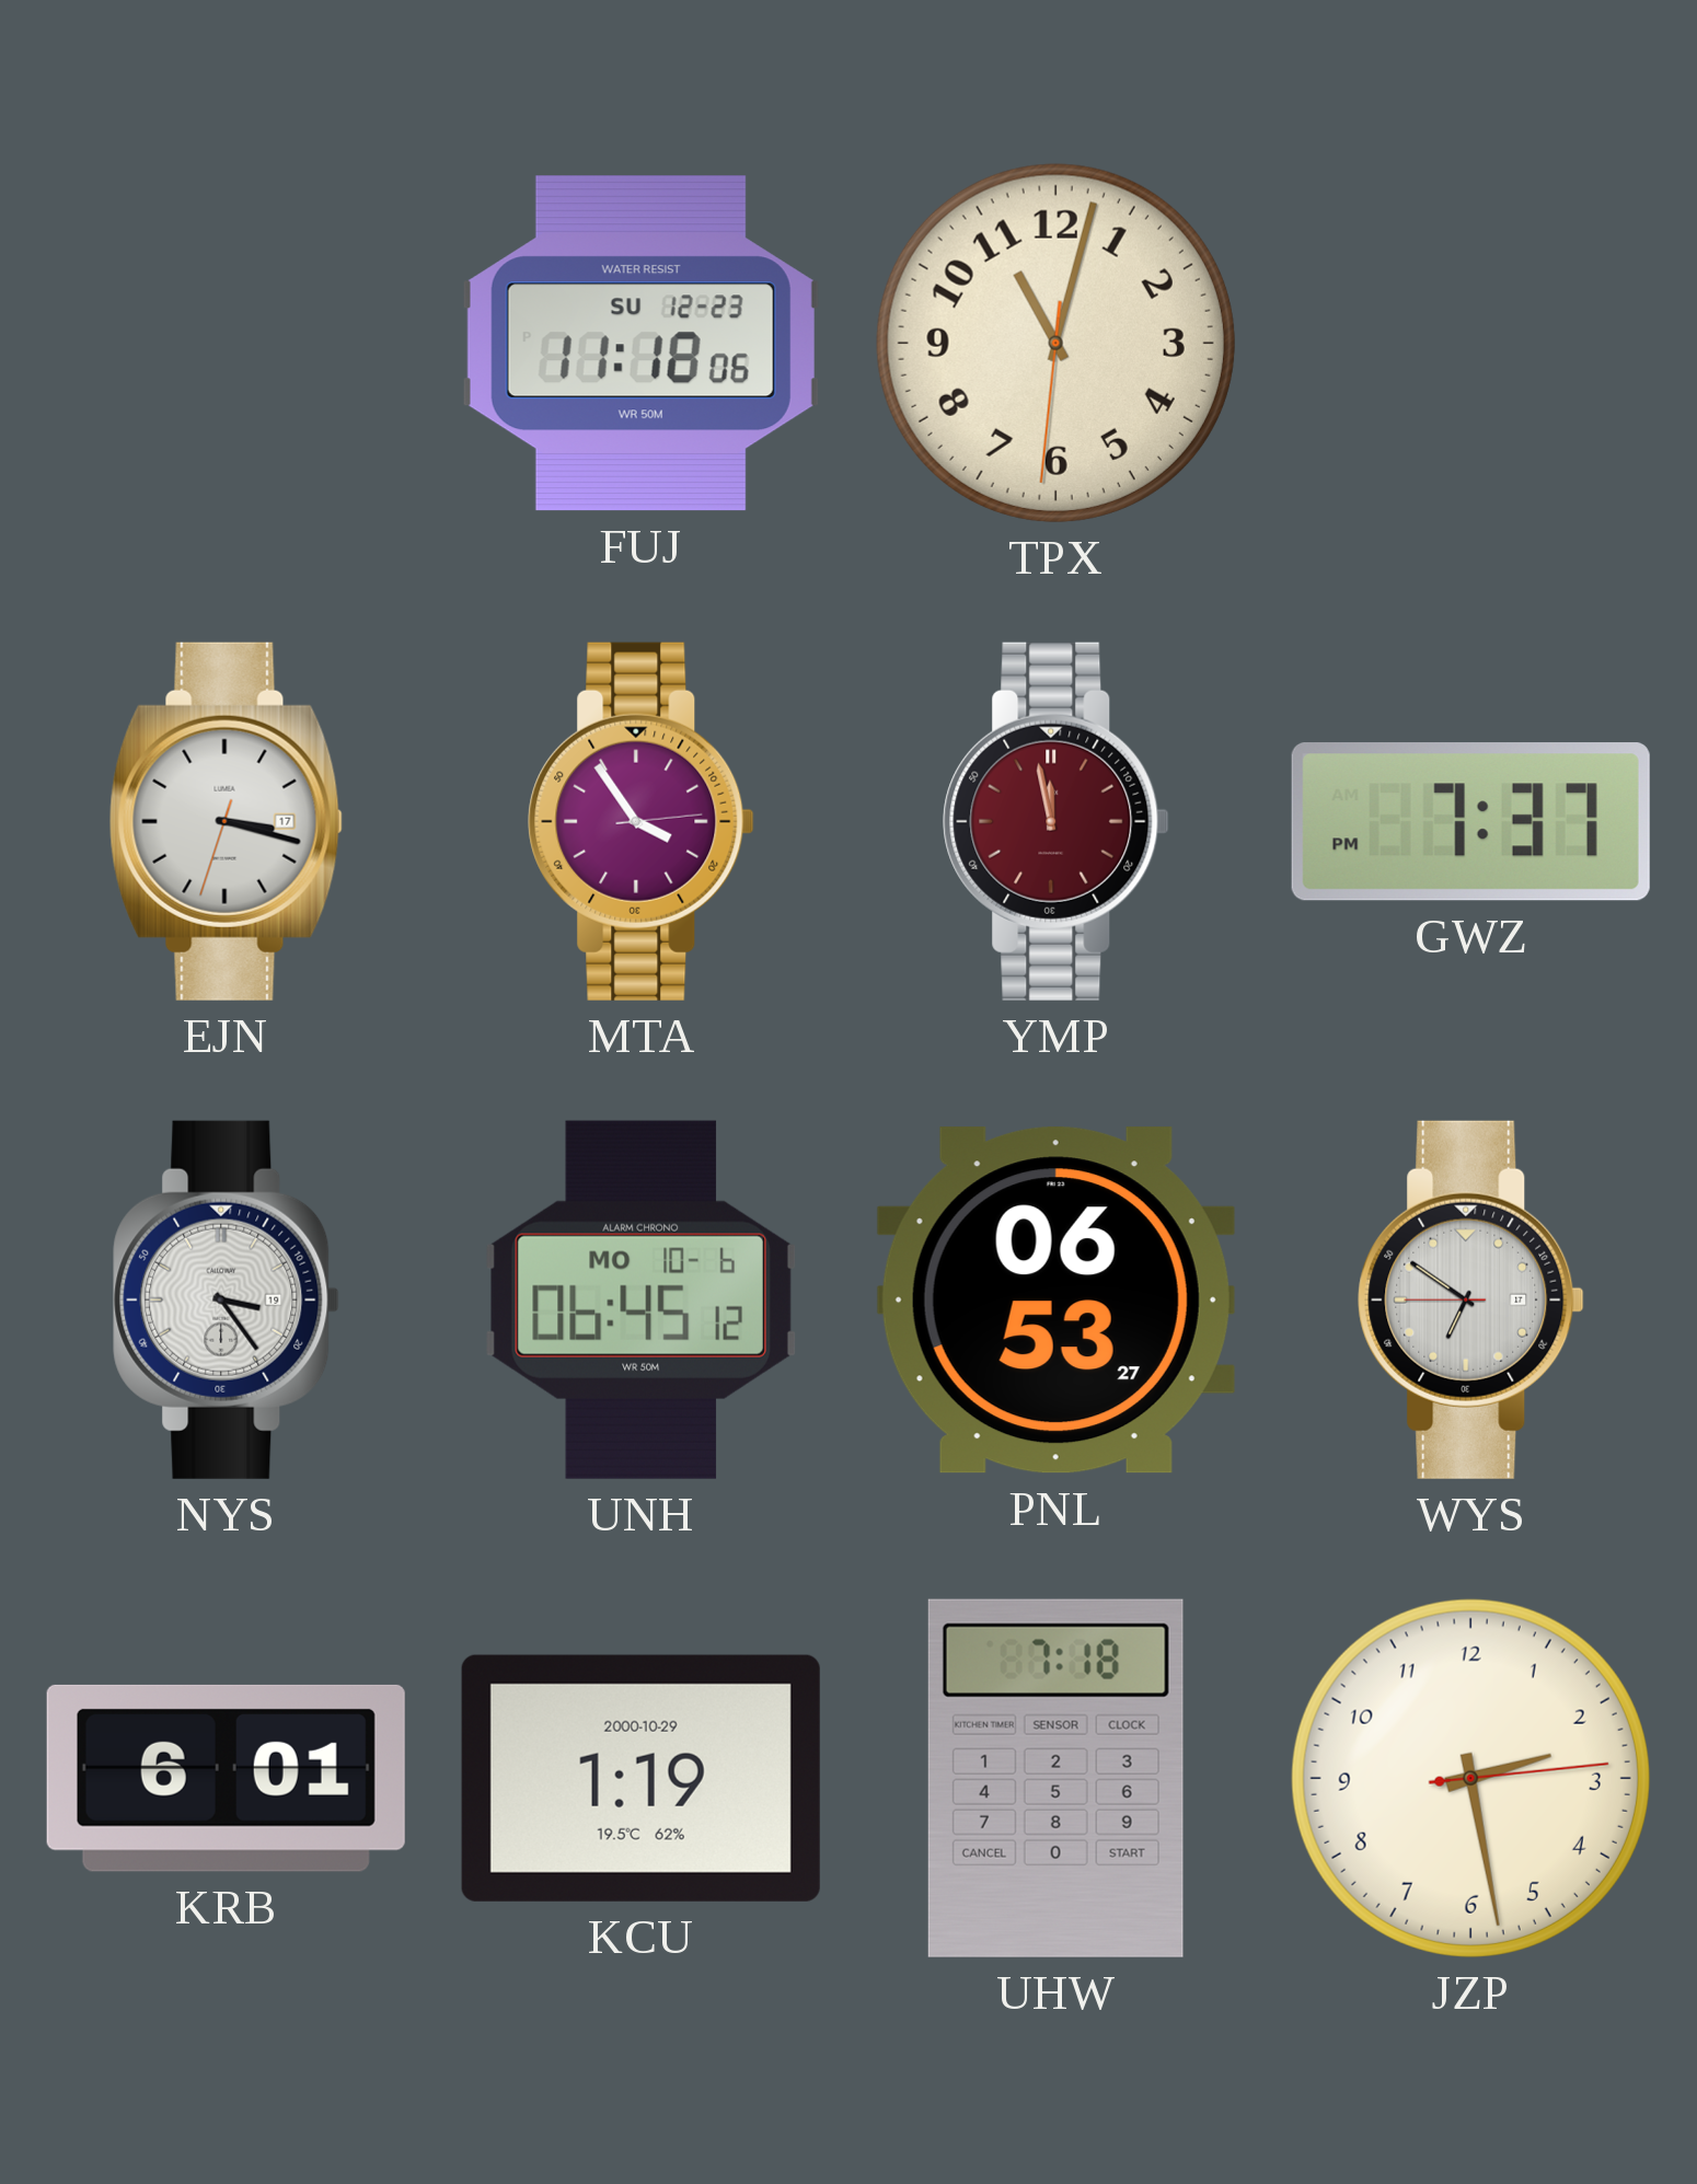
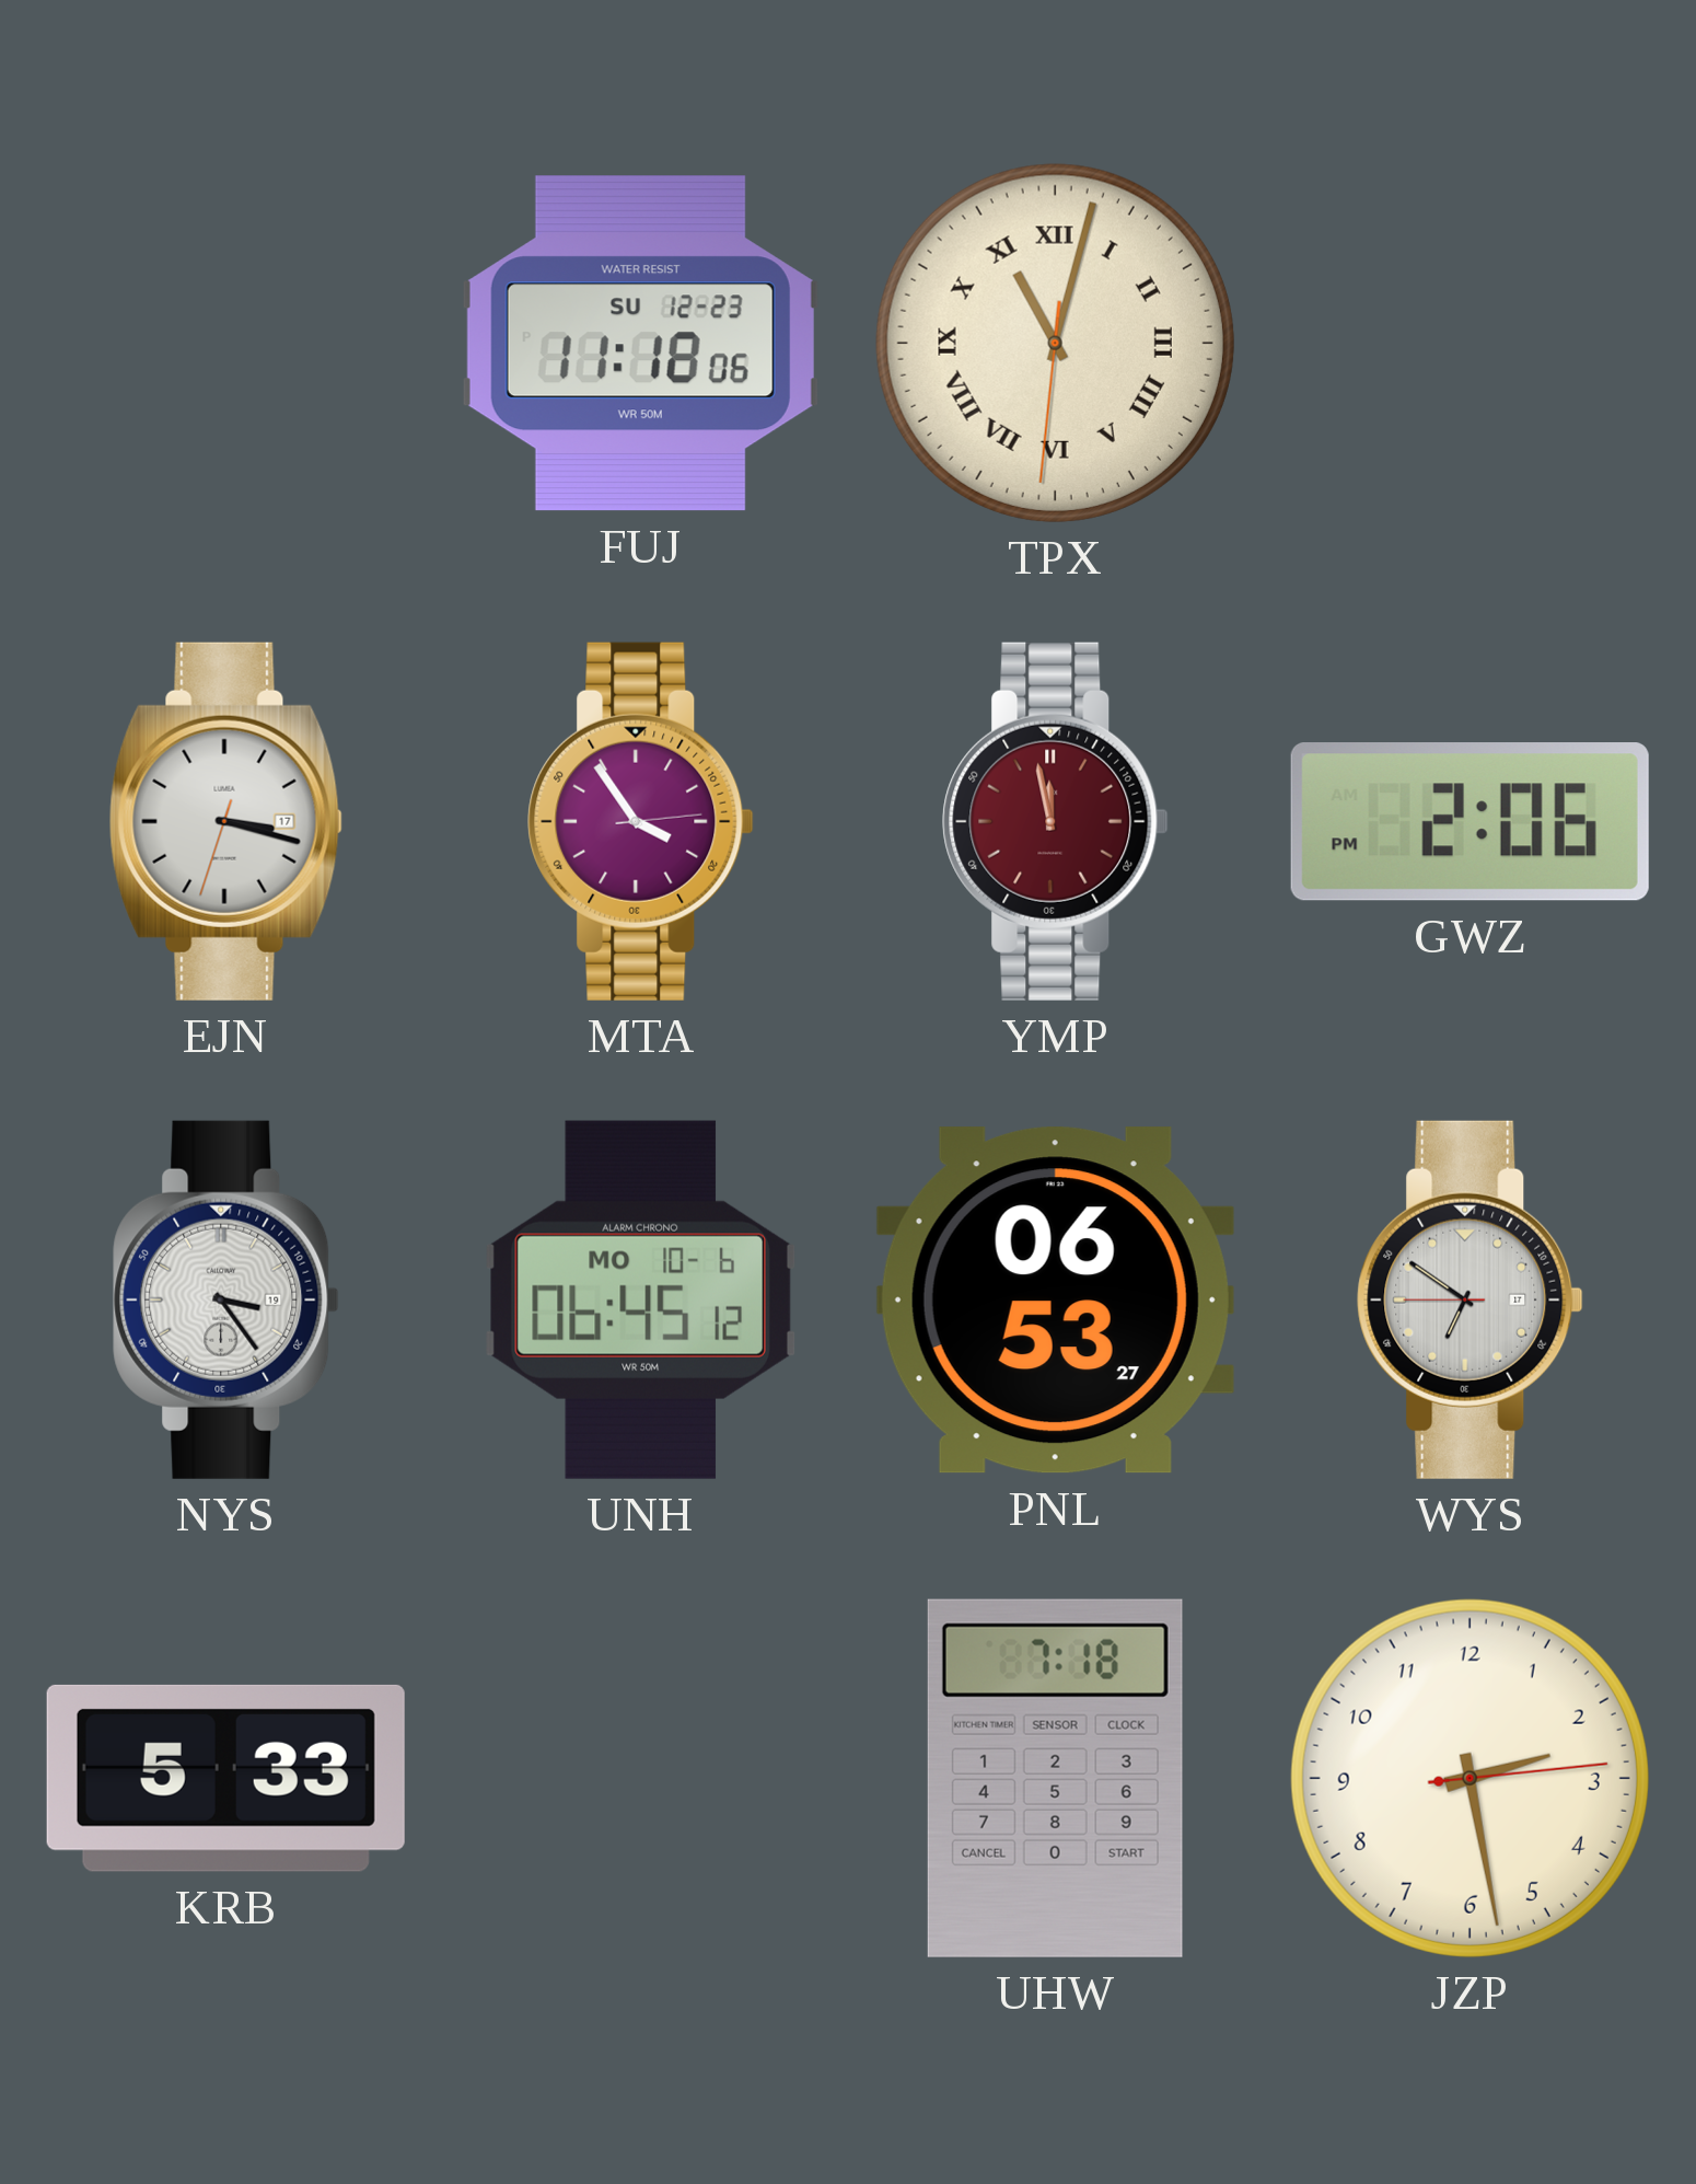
TPX numerals: Arabic -> Roman (1055, 343)
GWZ: 7:37 -> 2:06 (1470, 822)
KRB: 6:01 -> 5:33 (225, 1778)
KCU: 1:19 -> none (640, 1778)
